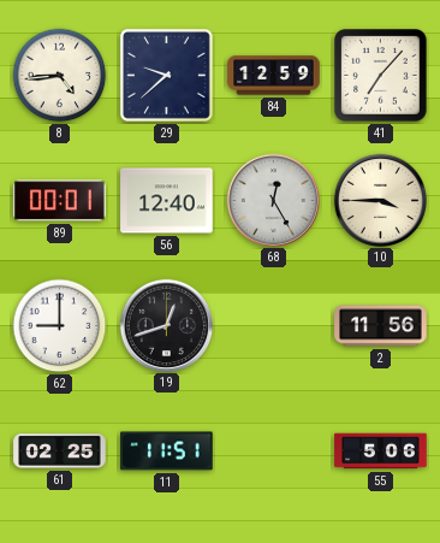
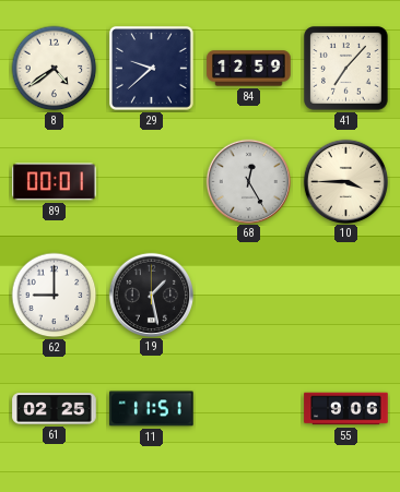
8: 4:44 -> 4:39 (55, 69)
56: 12:40 -> none (167, 201)
19: 12:42 -> 1:28 (151, 295)
2: 11:56 -> none (381, 326)
55: 5:06 -> 9:06 (346, 409)
